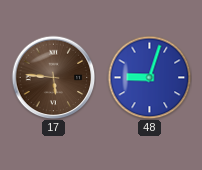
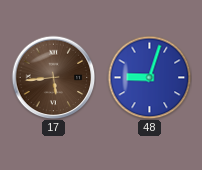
17: 5:46 -> 5:44 (53, 77)
